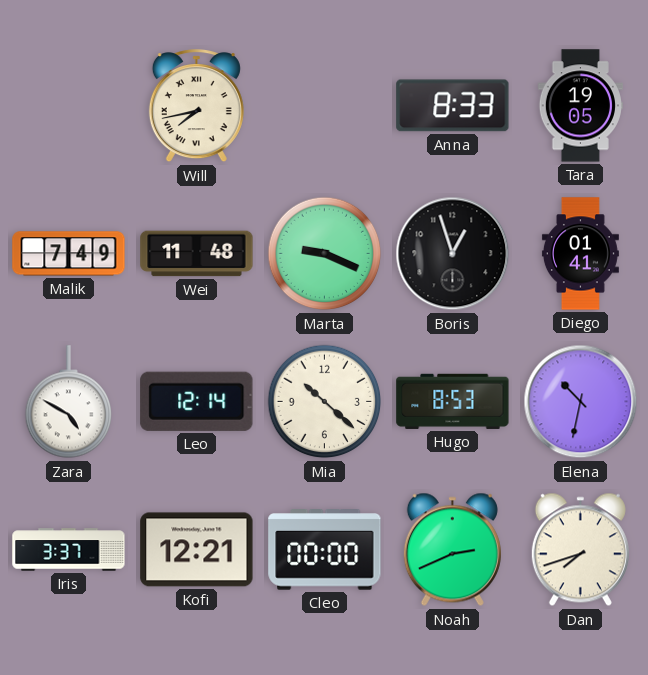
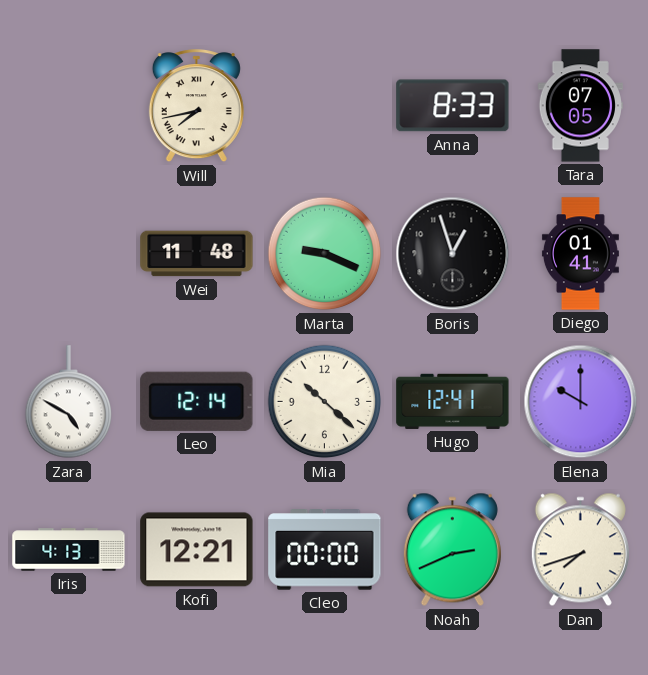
Tara: 19:05 -> 07:05 (580, 106)
Malik: 7:49 -> none (69, 254)
Hugo: 8:53 -> 12:41 (453, 401)
Elena: 10:32 -> 10:00 (581, 402)
Iris: 3:37 -> 4:13 (69, 550)
